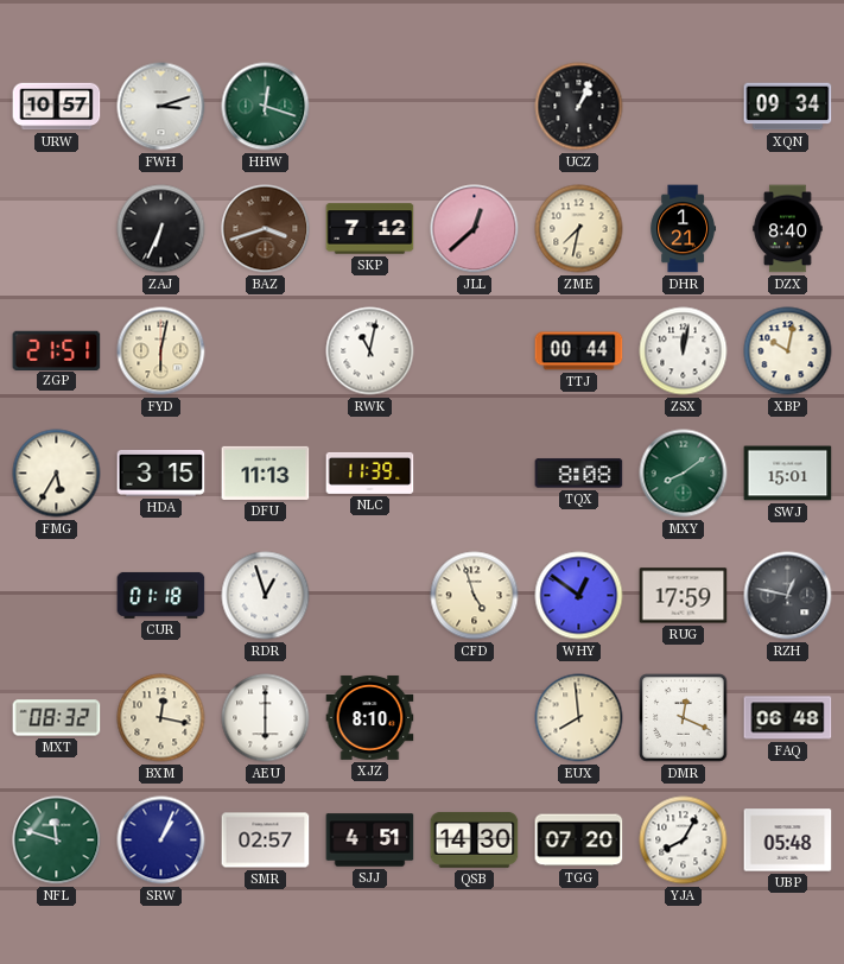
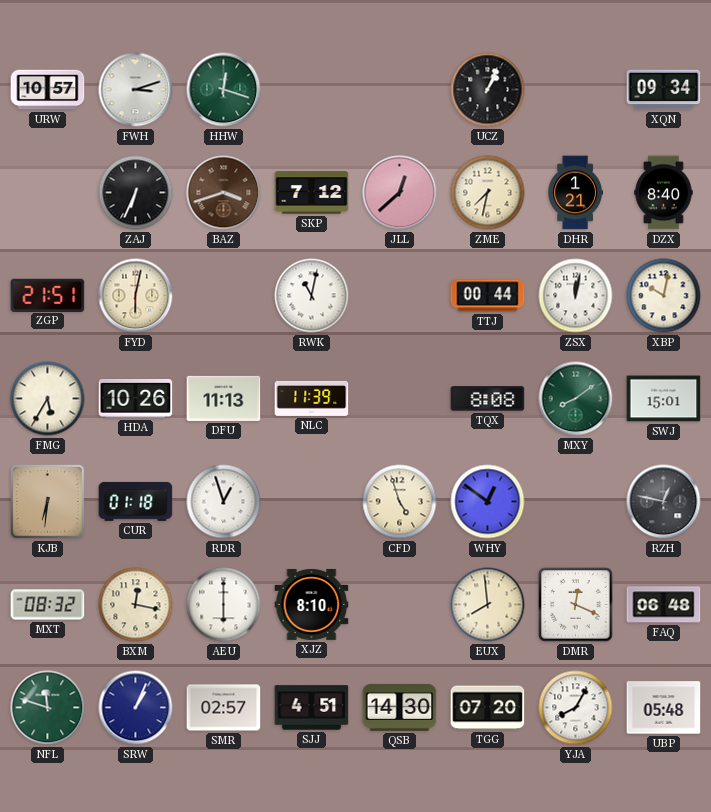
HDA: 3:15 -> 10:26 (136, 399)
KJB: none -> 6:31 (48, 502)
RUG: 17:59 -> none (684, 596)
